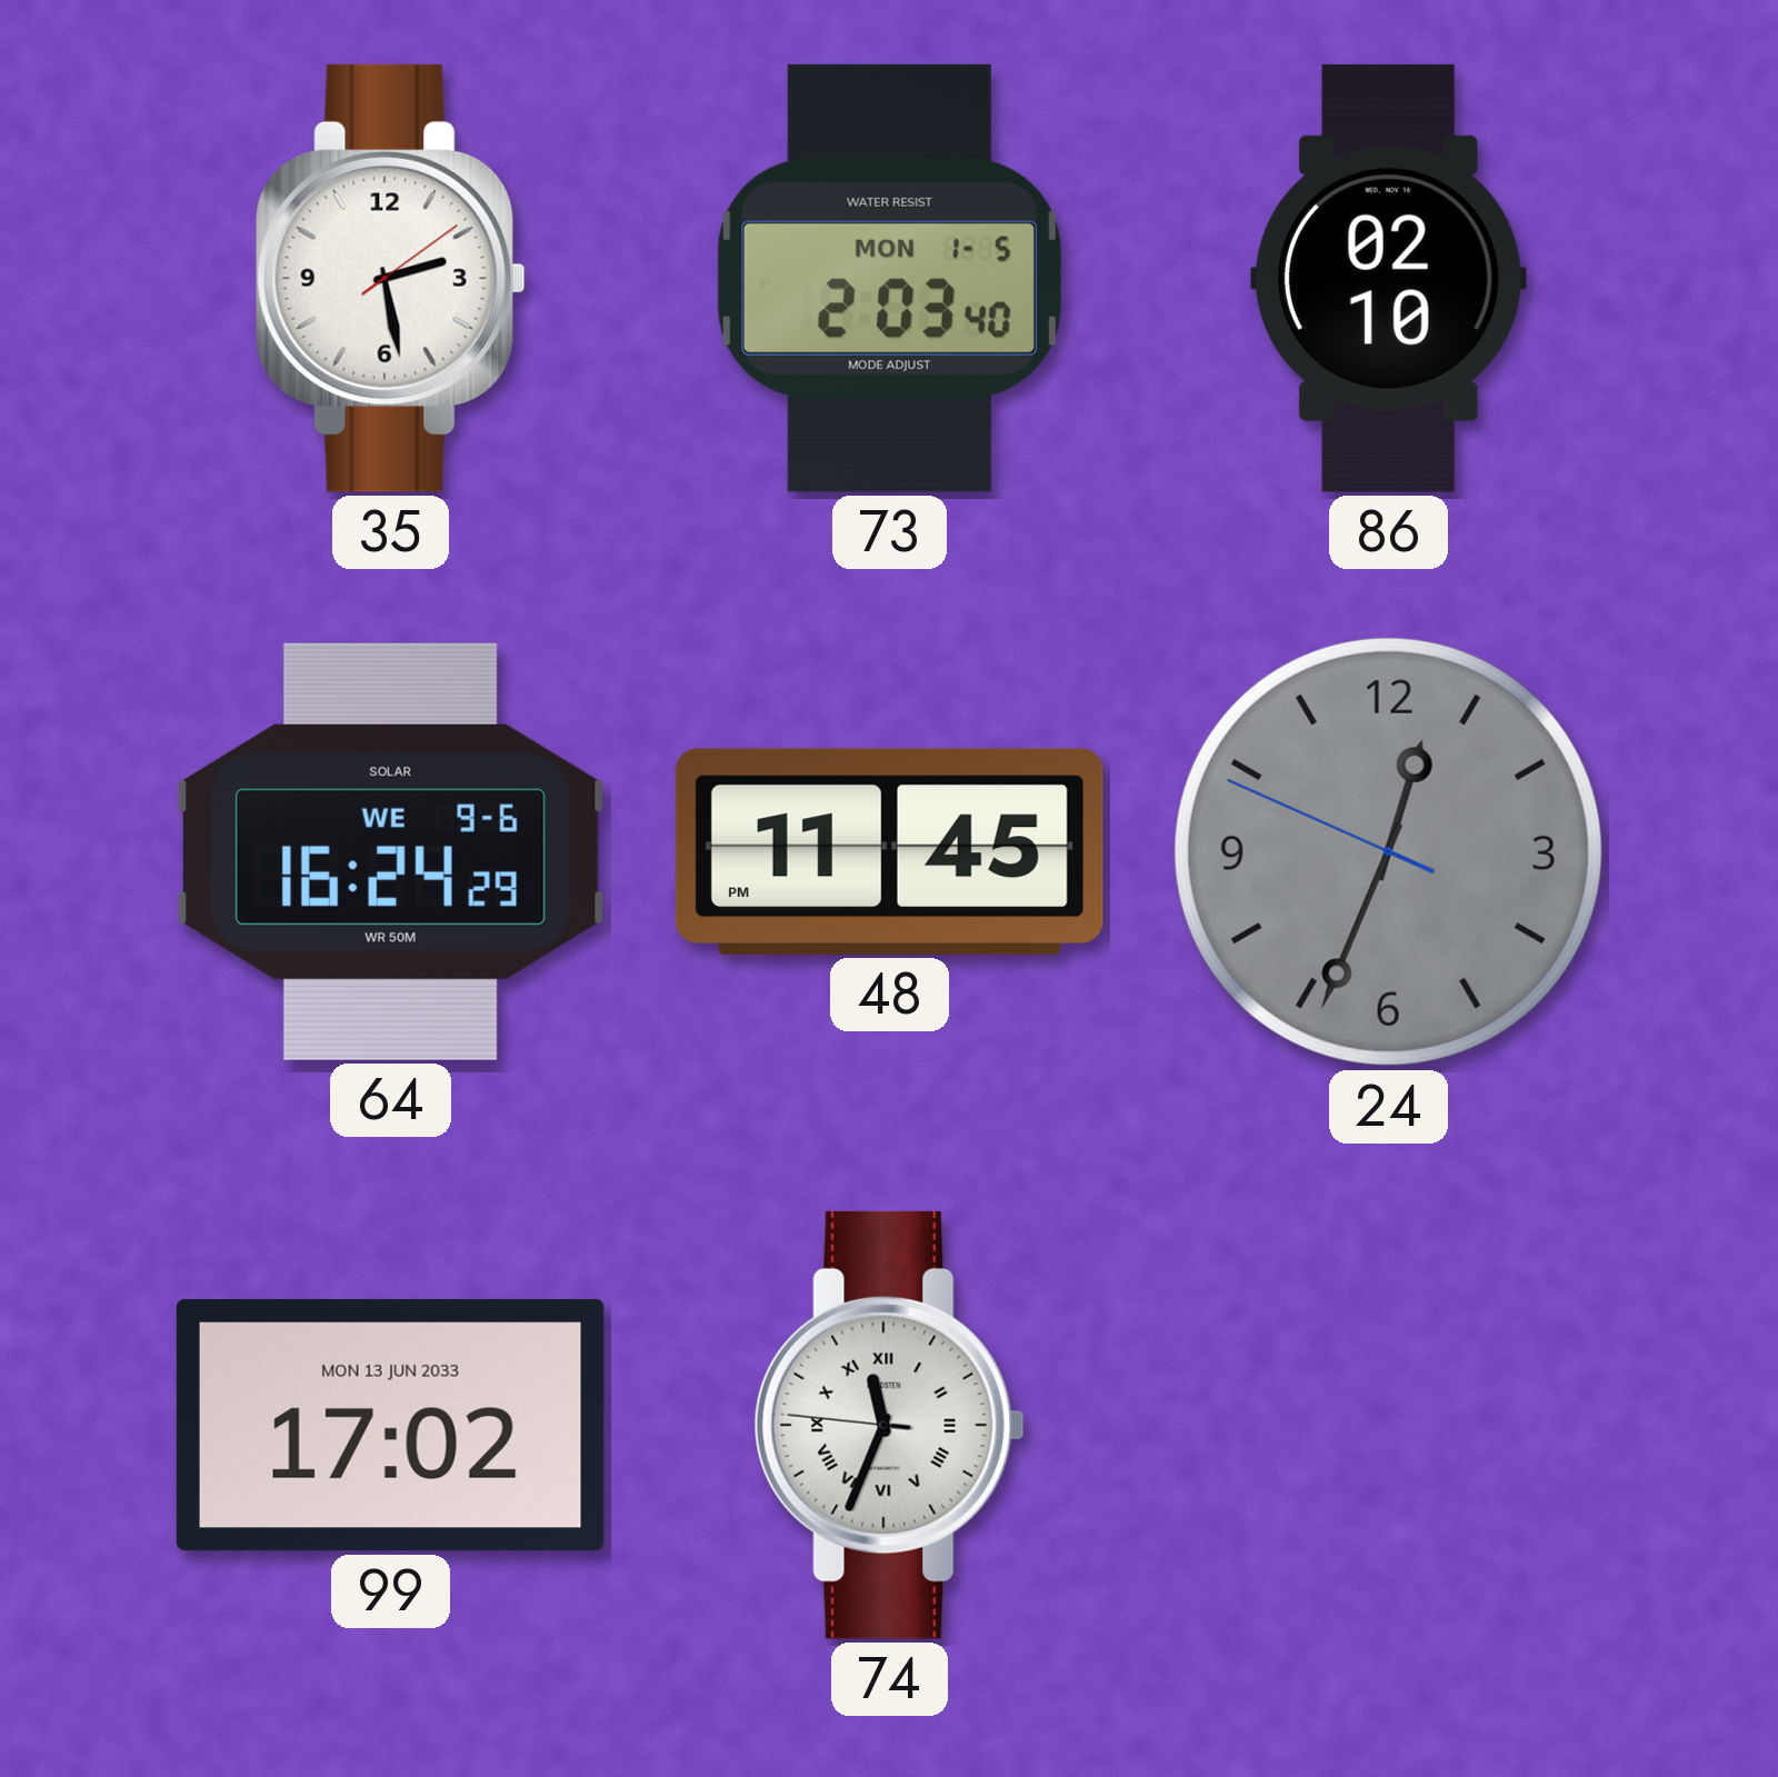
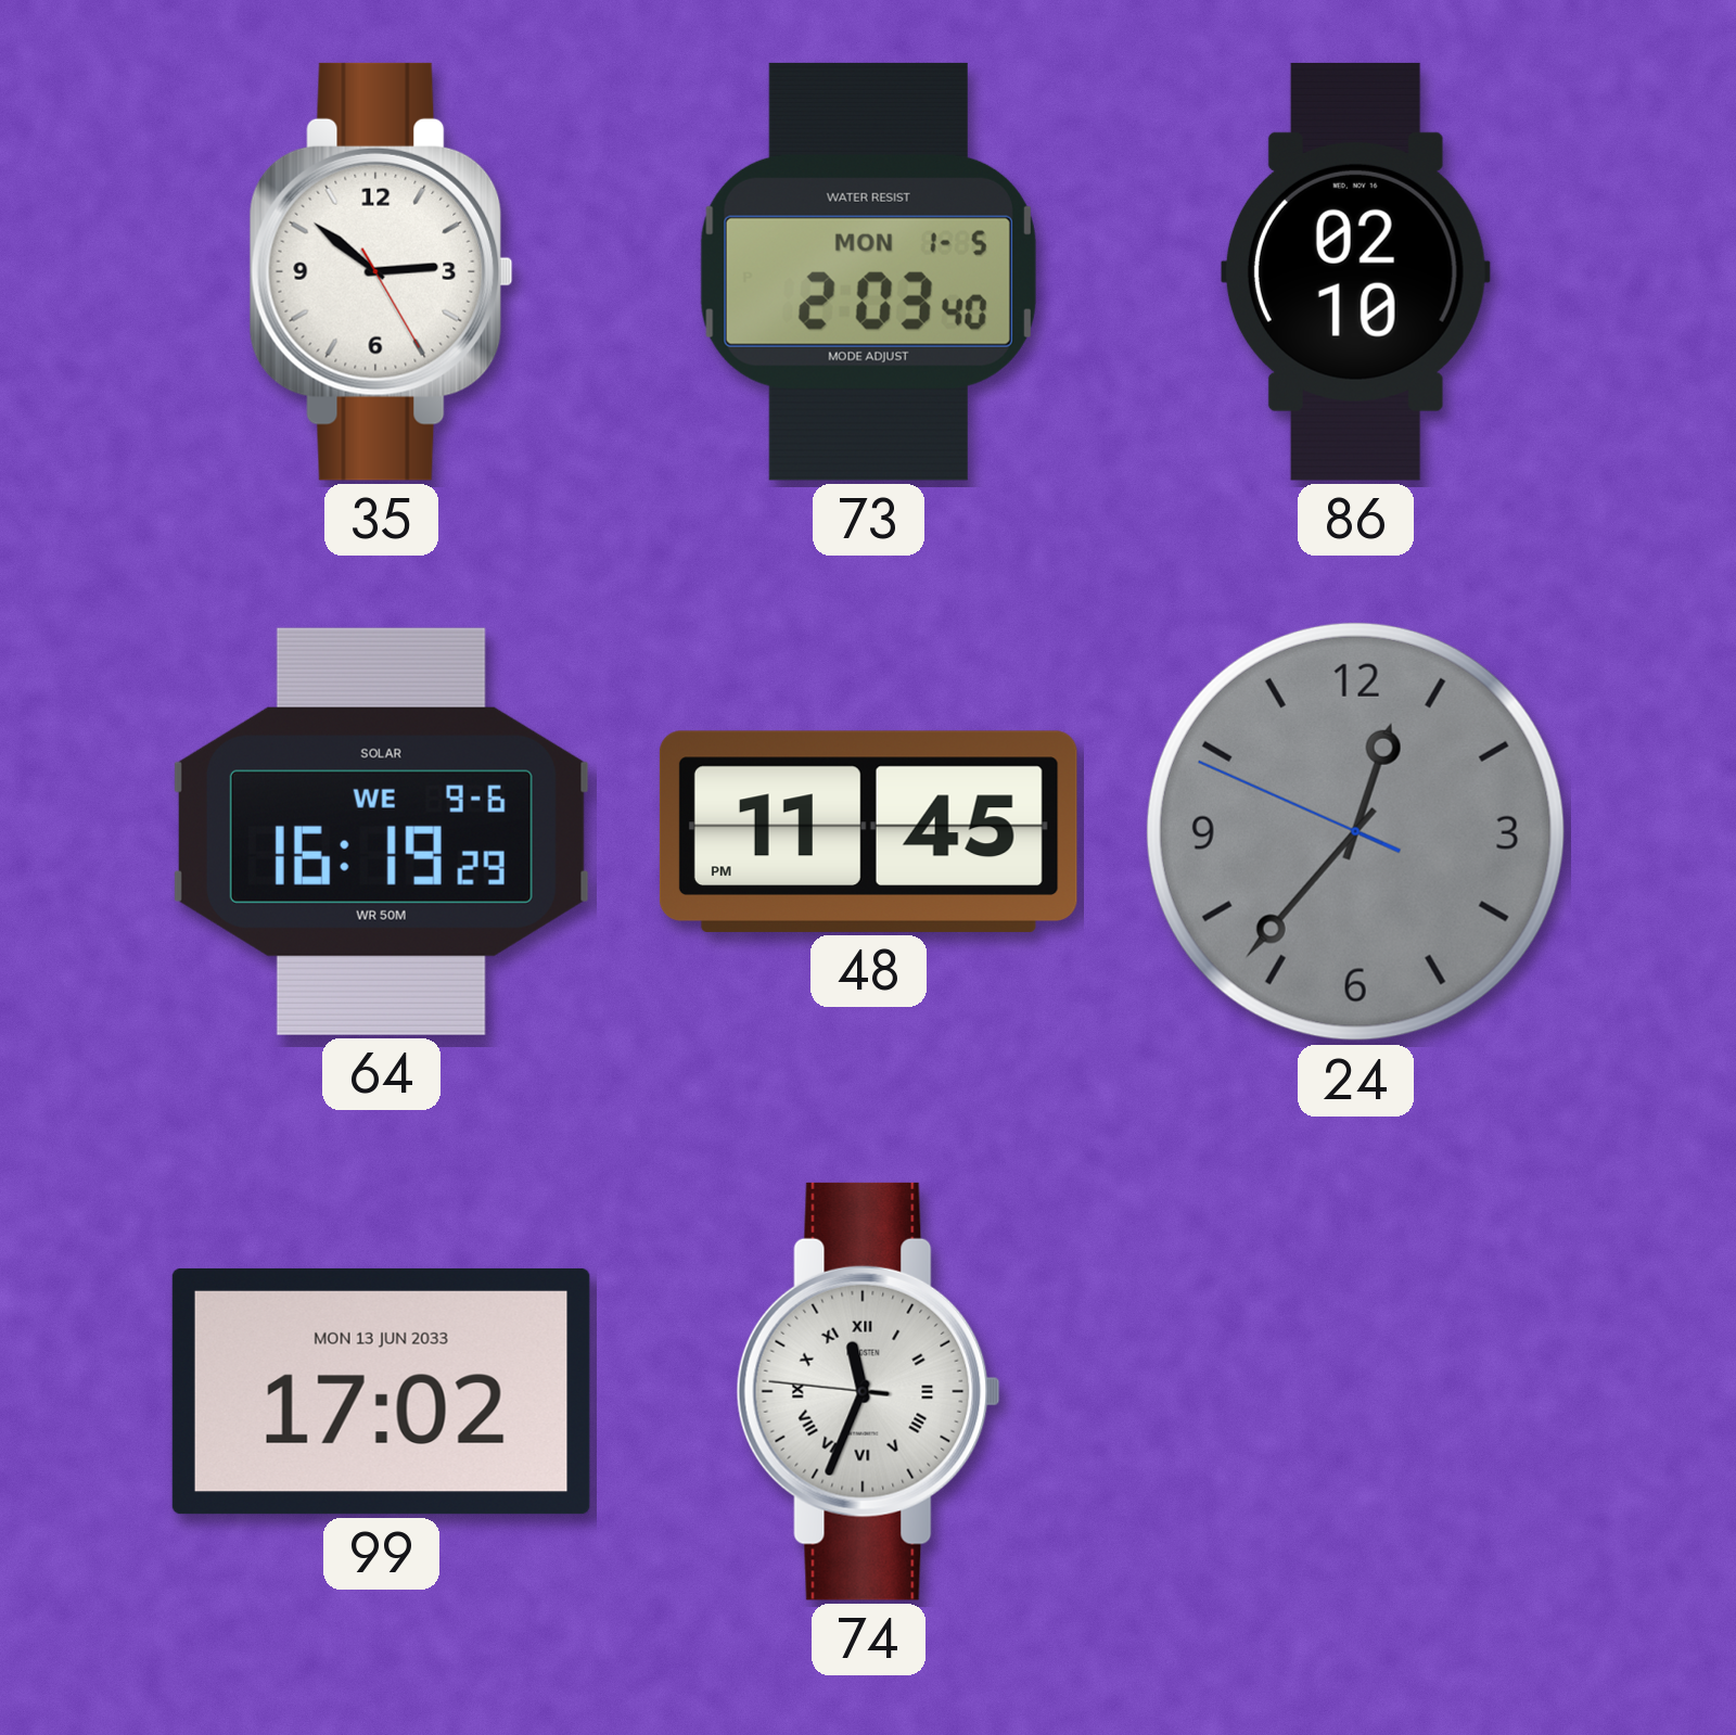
35: 2:28 -> 2:51 (381, 271)
64: 16:24 -> 16:19 (381, 831)
24: 12:33 -> 12:36 (1355, 831)
